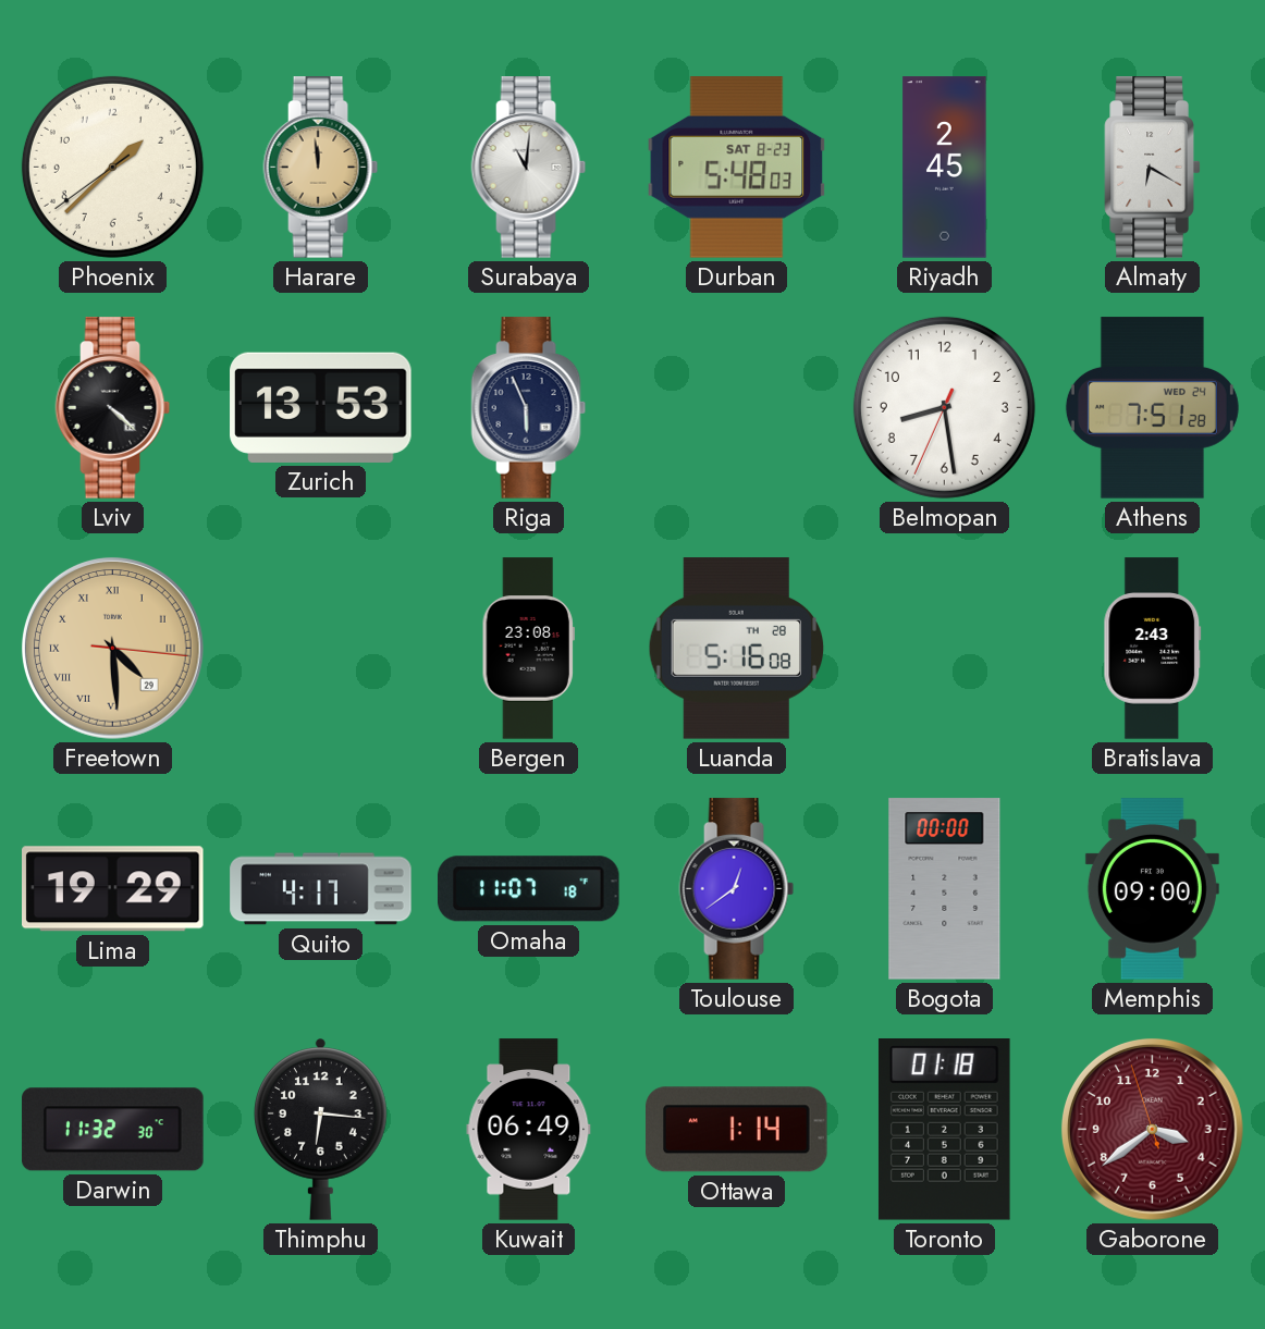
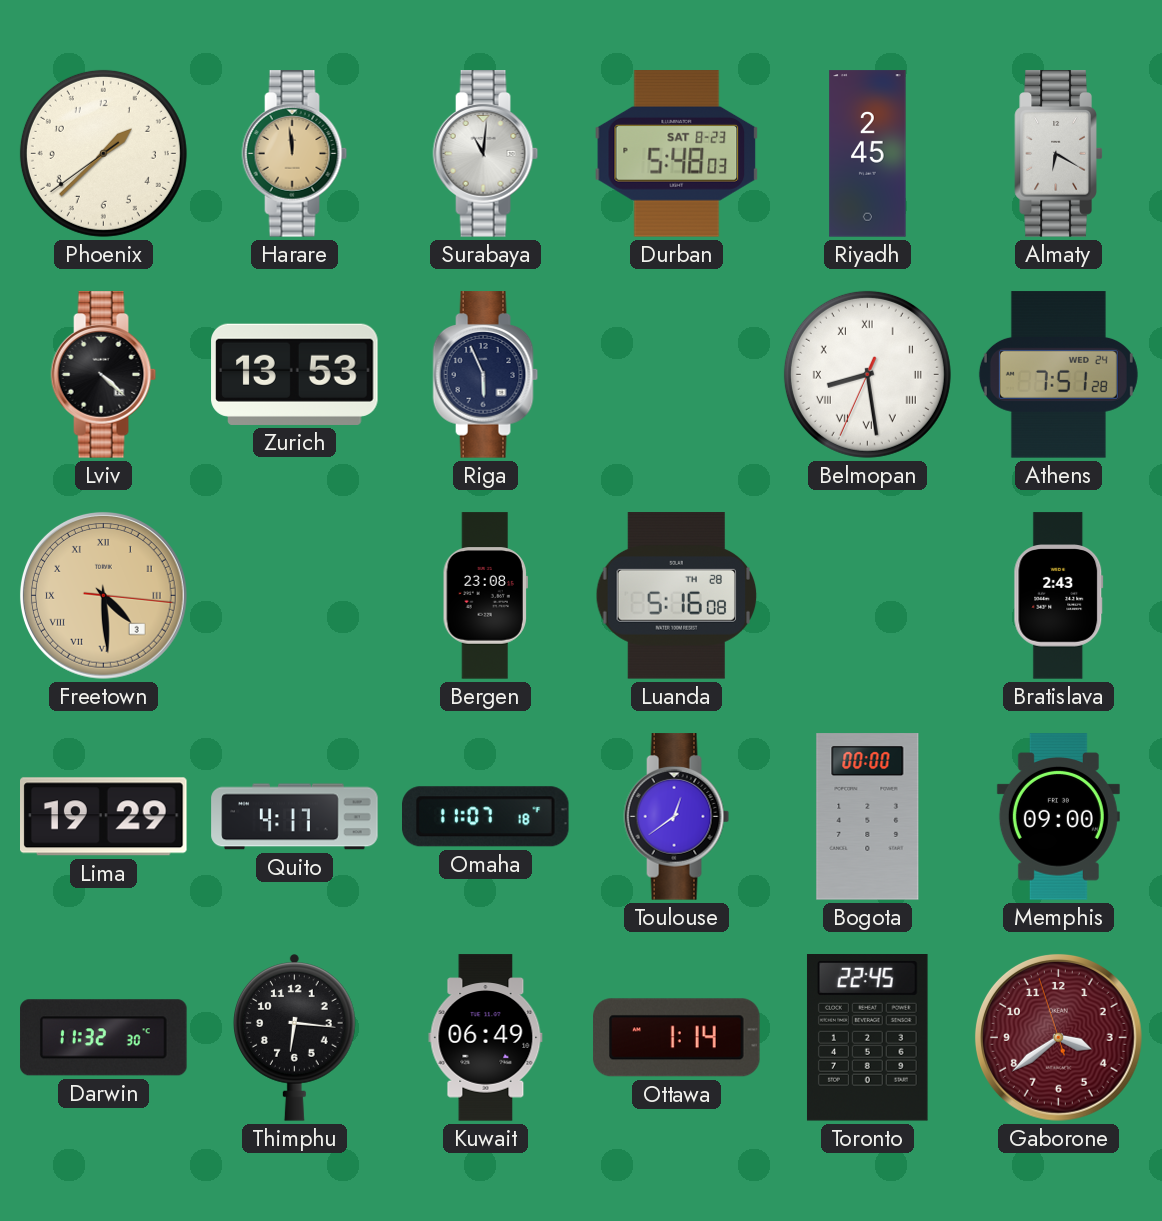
Belmopan numerals: Arabic -> Roman (867, 374)
Freetown date: 29 -> 3 (103, 595)
Toronto: 01:18 -> 22:45 (867, 1038)
